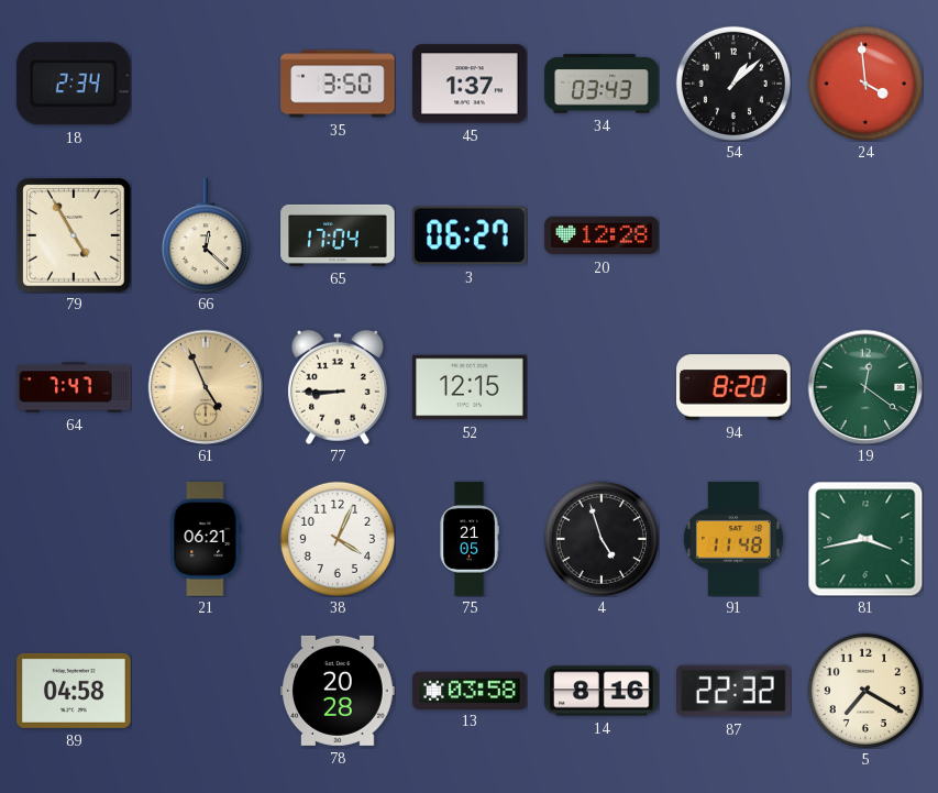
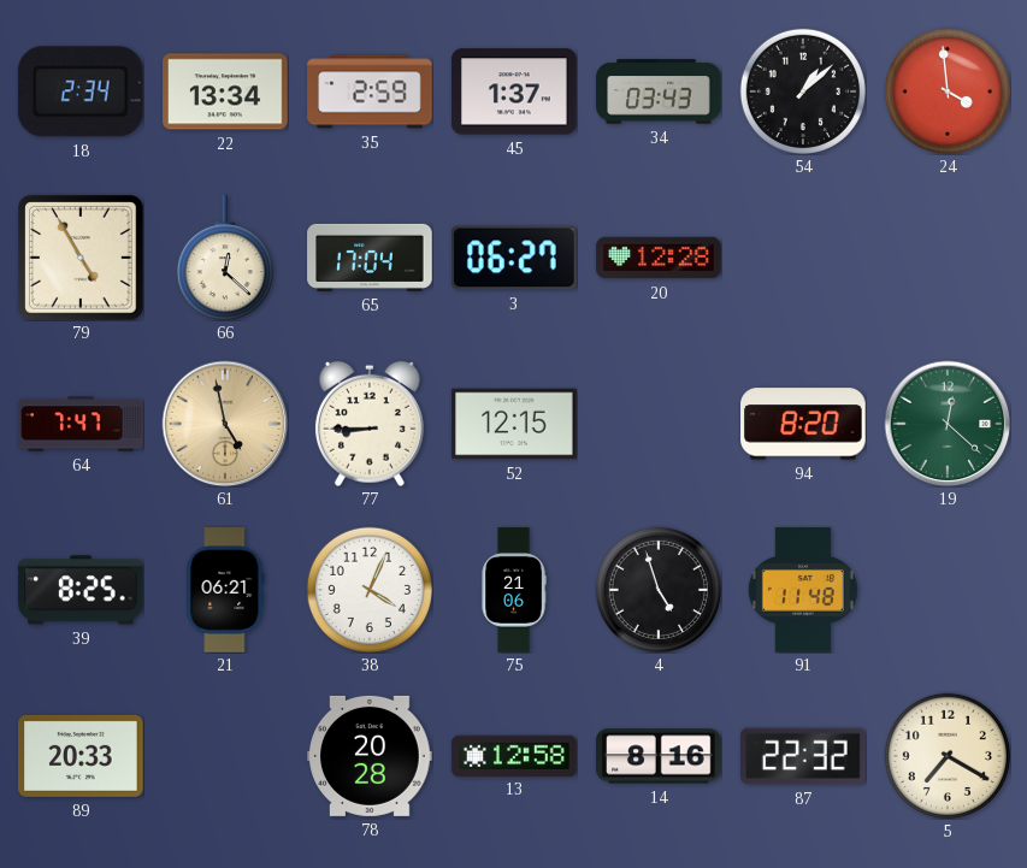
22: none -> 13:34 (225, 91)
35: 3:50 -> 2:59 (370, 91)
61: 4:56 -> 4:58 (225, 424)
19: 12:21 -> 12:22 (948, 424)
39: none -> 8:25 (81, 590)
75: 21:05 -> 21:06 (514, 590)
81: 3:43 -> none (865, 539)
89: 04:58 -> 20:33 (81, 756)
13: 03:58 -> 12:58 (514, 755)
